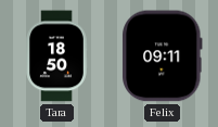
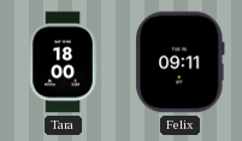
Tara: 18:50 -> 18:00 (63, 63)
